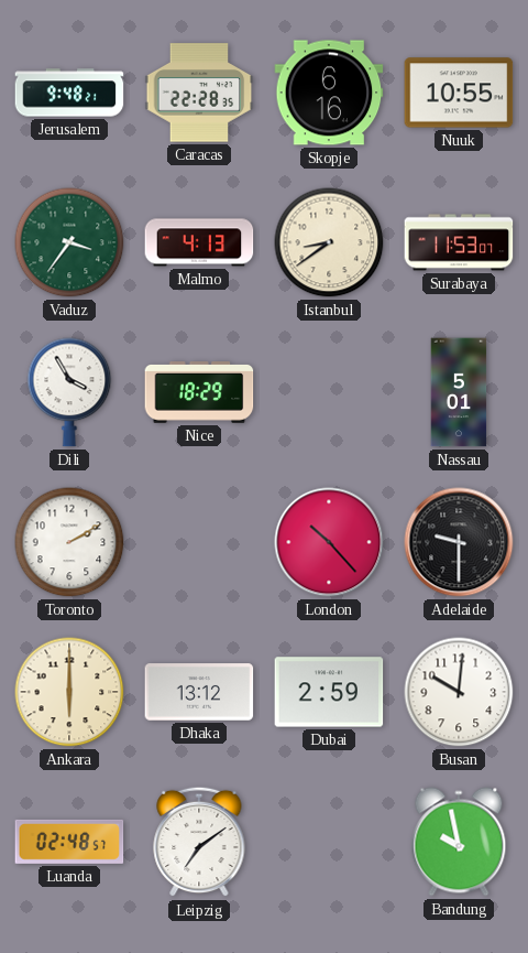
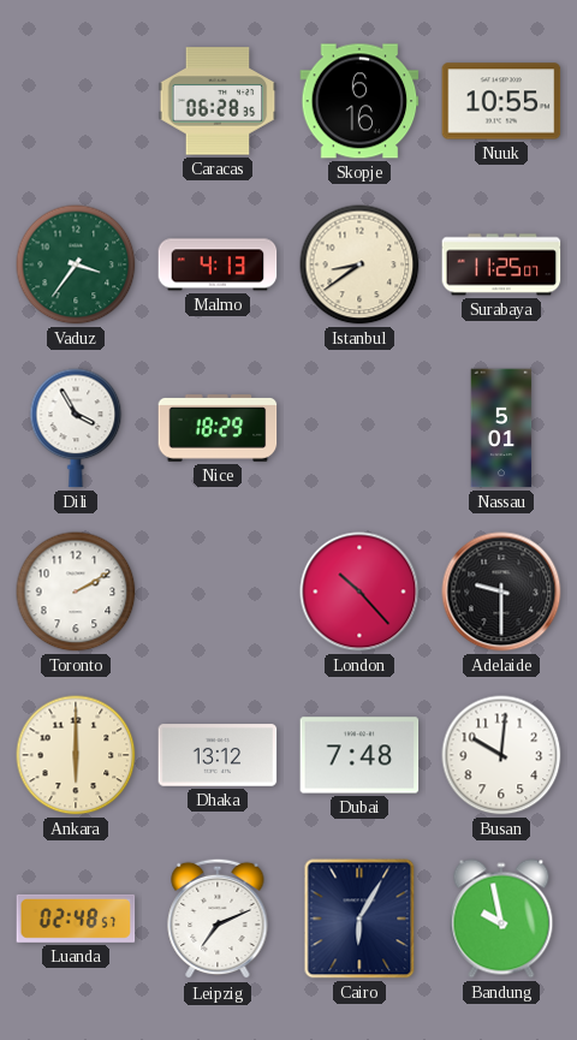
Jerusalem: 9:48 -> none (69, 93)
Caracas: 22:28 -> 06:28 (218, 101)
Surabaya: 11:53 -> 11:25 (501, 265)
Dubai: 2:59 -> 7:48 (359, 755)
Leipzig: 7:09 -> 7:11 (218, 919)
Cairo: none -> 6:05 (359, 919)
